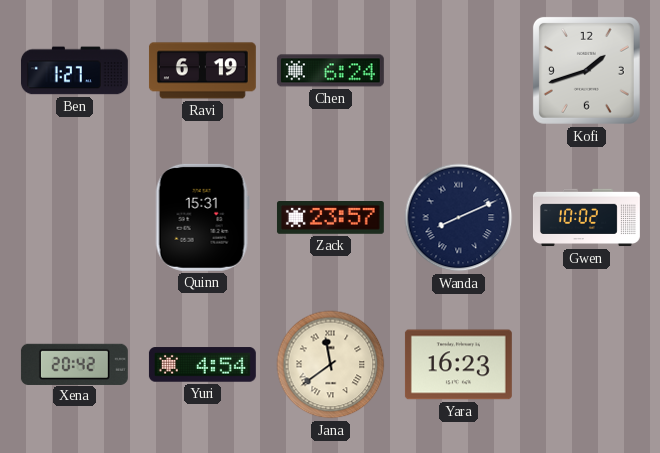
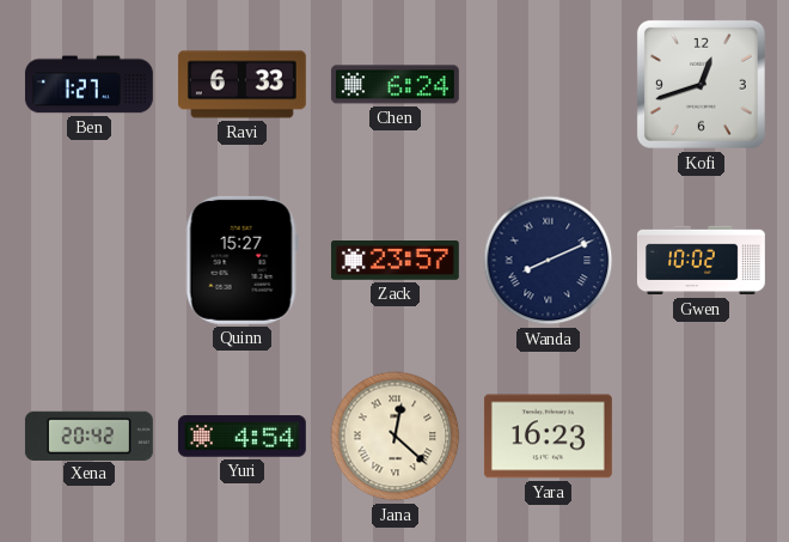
Ravi: 6:19 -> 6:33 (241, 85)
Kofi: 1:42 -> 12:42 (701, 84)
Quinn: 15:31 -> 15:27 (241, 260)
Jana: 11:39 -> 12:22 (396, 437)
